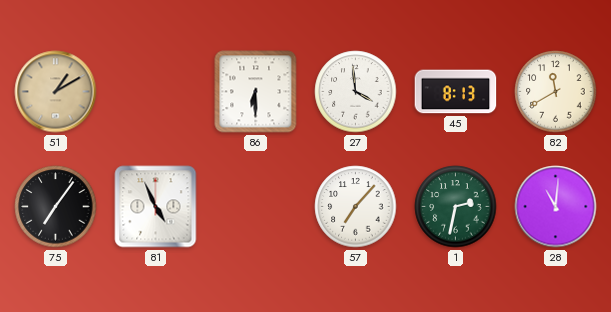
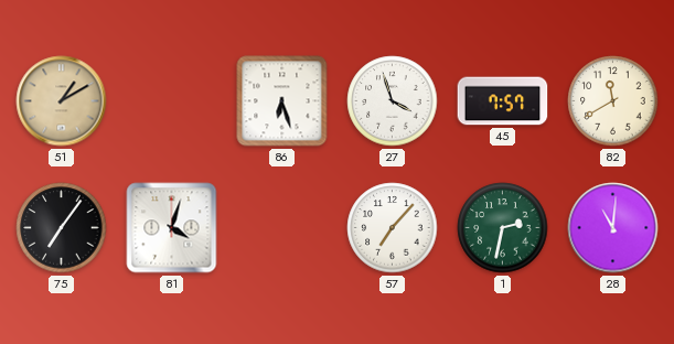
86: 6:30 -> 6:27 (282, 101)
27: 3:59 -> 3:57 (393, 101)
45: 8:13 -> 7:57 (503, 101)
81: 4:56 -> 4:03 (172, 228)
